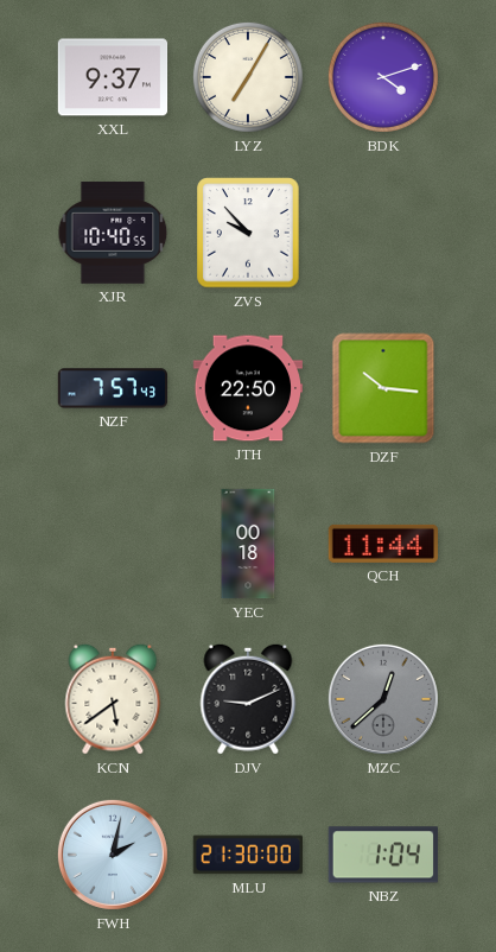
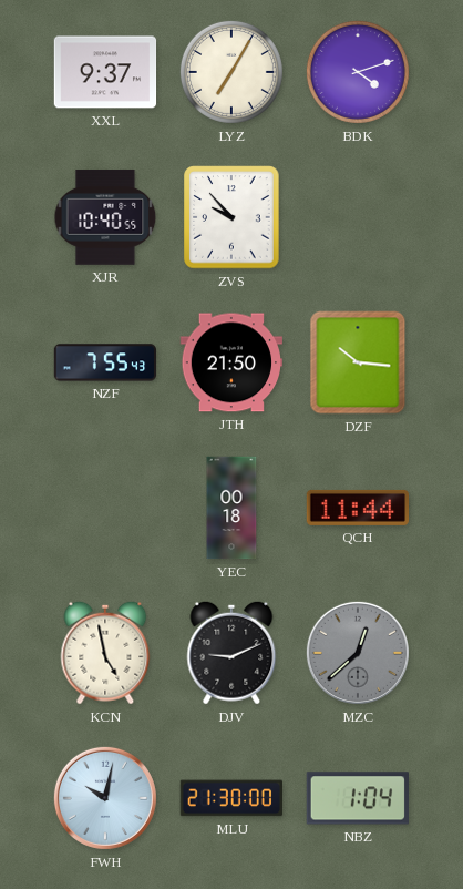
NZF: 7:57 -> 7:55 (105, 362)
JTH: 22:50 -> 21:50 (231, 362)
KCN: 5:39 -> 4:58 (105, 653)
FWH: 2:02 -> 10:02 (105, 798)
